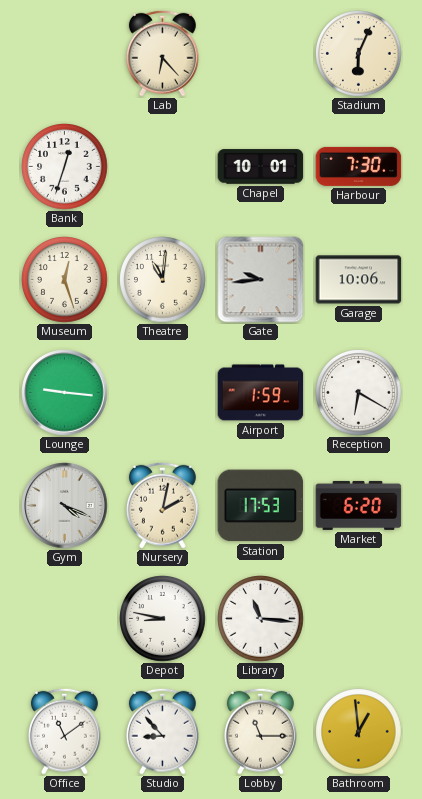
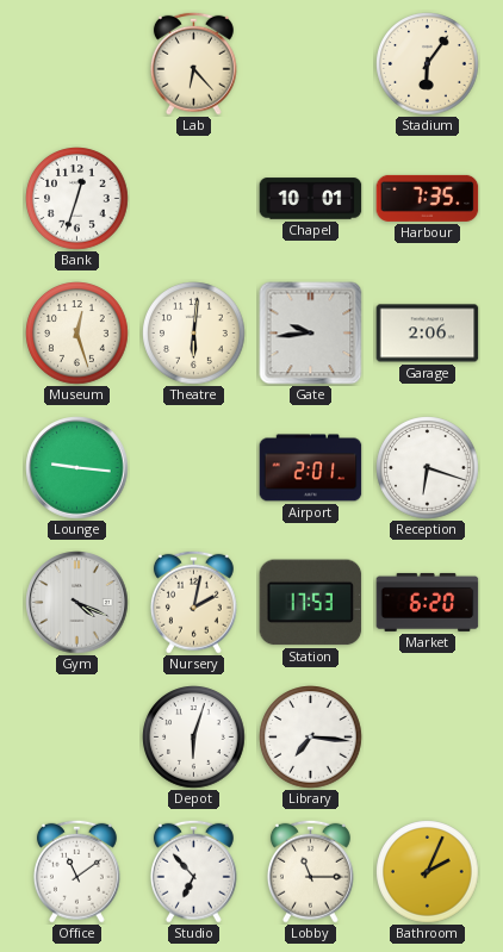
Stadium: 6:04 -> 6:06 (428, 64)
Harbour: 7:30 -> 7:35 (428, 198)
Theatre: 11:01 -> 6:01 (194, 334)
Garage: 10:06 -> 2:06 (428, 334)
Airport: 1:59 -> 2:01 (311, 468)
Reception: 6:20 -> 6:18 (428, 468)
Depot: 8:47 -> 6:03 (194, 738)
Library: 11:16 -> 7:16 (311, 738)
Studio: 8:53 -> 6:53 (193, 871)
Bathroom: 12:59 -> 2:04 (428, 872)
